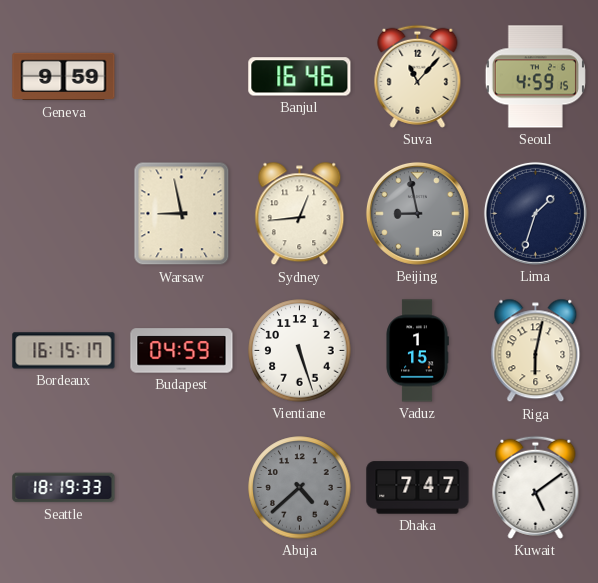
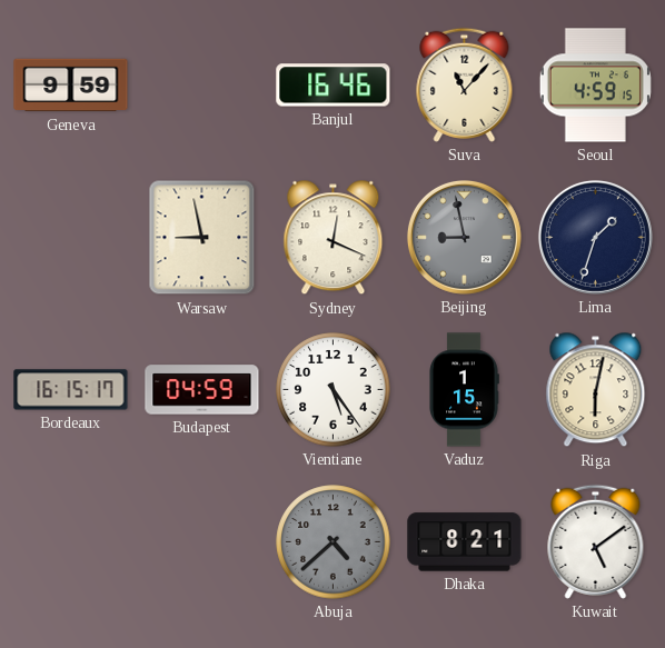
Sydney: 12:44 -> 12:19 (334, 238)
Vientiane: 5:27 -> 5:24 (334, 390)
Seattle: 18:19 -> none (64, 488)
Dhaka: 7:47 -> 8:21 (465, 542)
